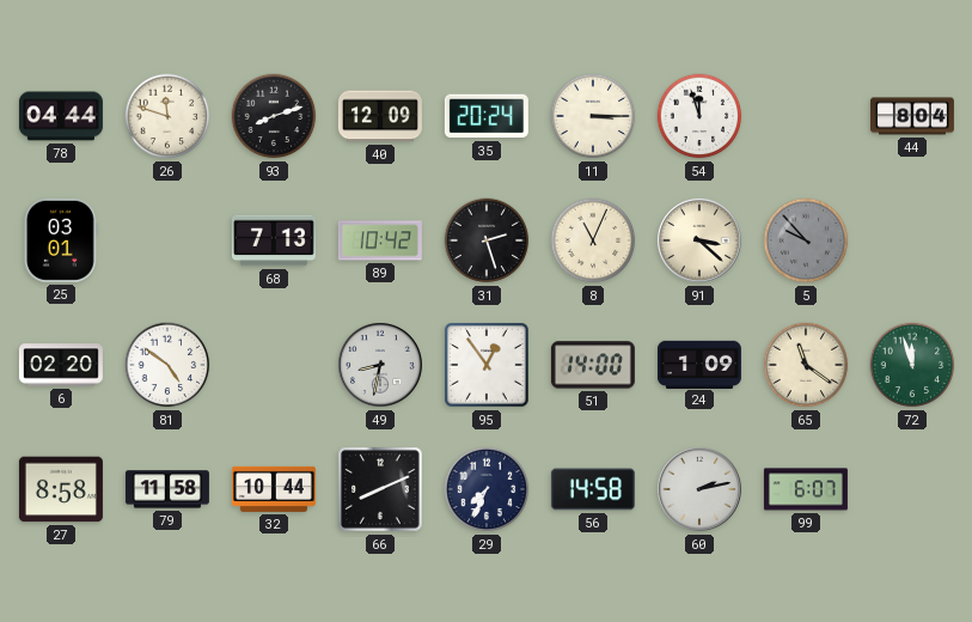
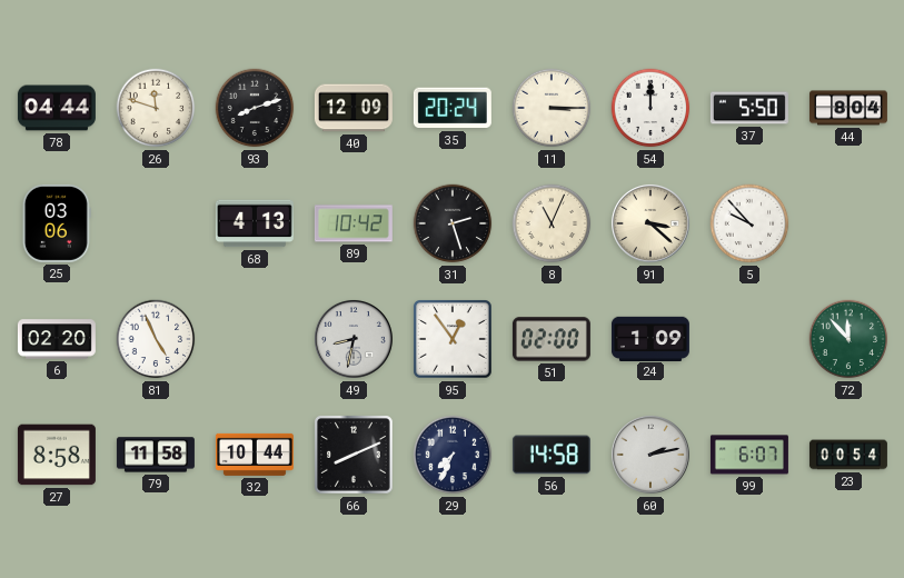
54: 11:57 -> 12:00 (650, 108)
37: none -> 5:50 (749, 108)
25: 03:01 -> 03:06 (57, 223)
68: 7:13 -> 4:13 (255, 223)
5 dial: grey -> white (749, 223)
81: 4:51 -> 4:56 (156, 339)
51: 14:00 -> 02:00 (552, 339)
65: 11:21 -> none (806, 365)
72: 11:57 -> 11:53 (848, 339)
23: none -> 00:54 (848, 455)
